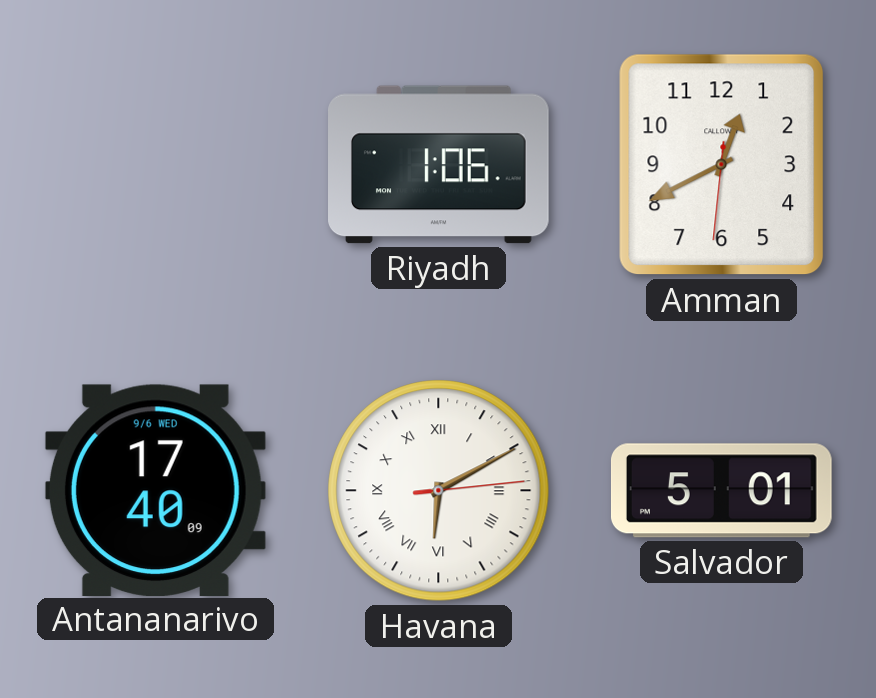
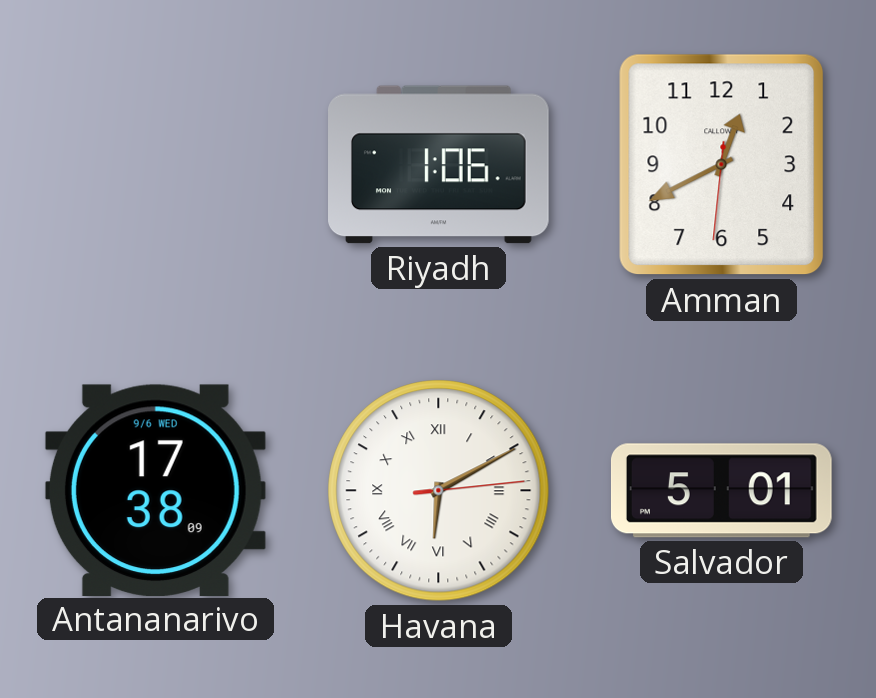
Antananarivo: 17:40 -> 17:38 (155, 490)
